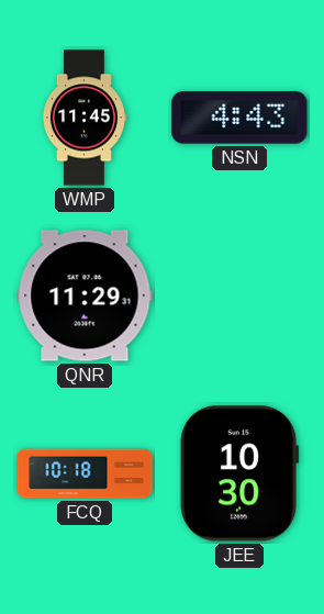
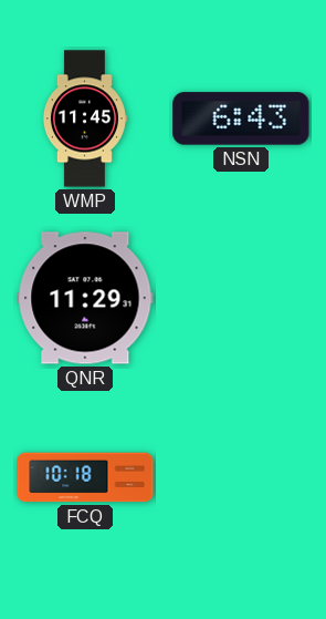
NSN: 4:43 -> 6:43 (241, 118)
JEE: 10:30 -> none (239, 473)
